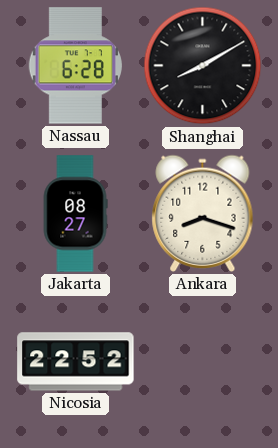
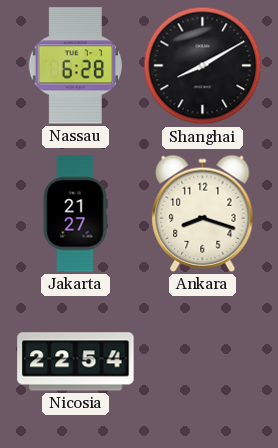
Jakarta: 08:27 -> 21:27 (75, 214)
Nicosia: 22:52 -> 22:54 (76, 362)
